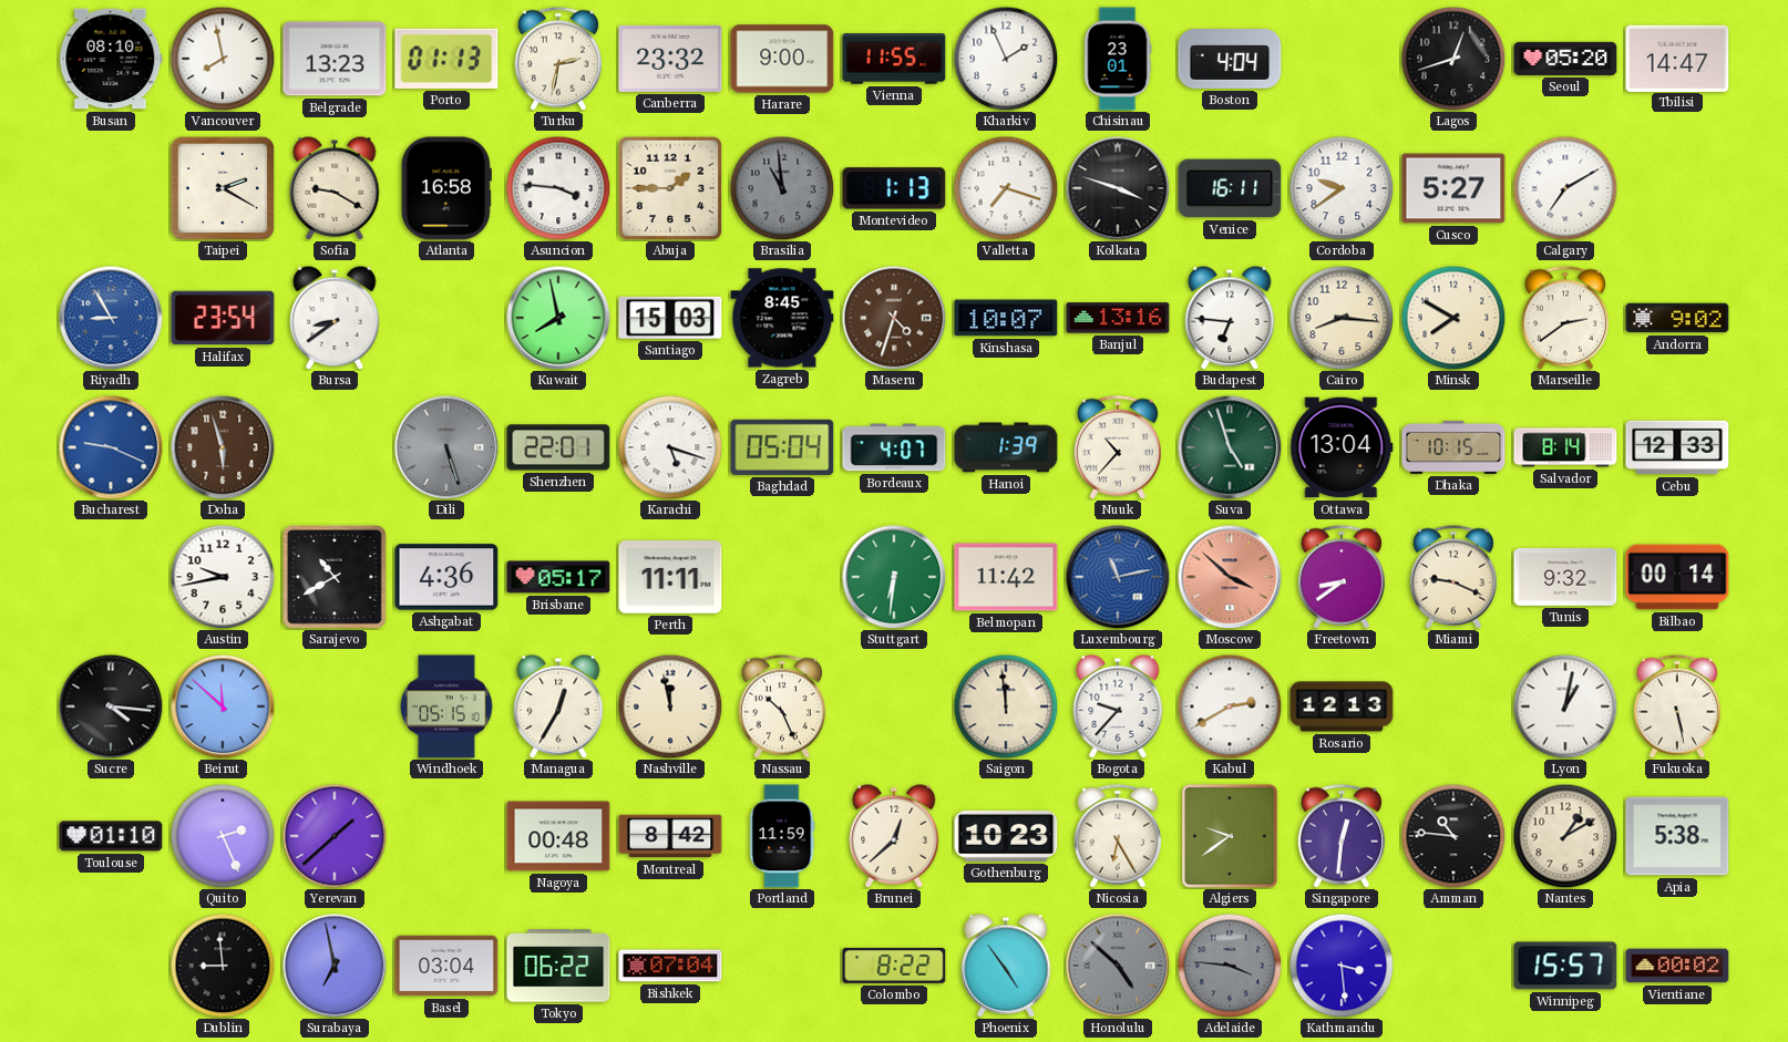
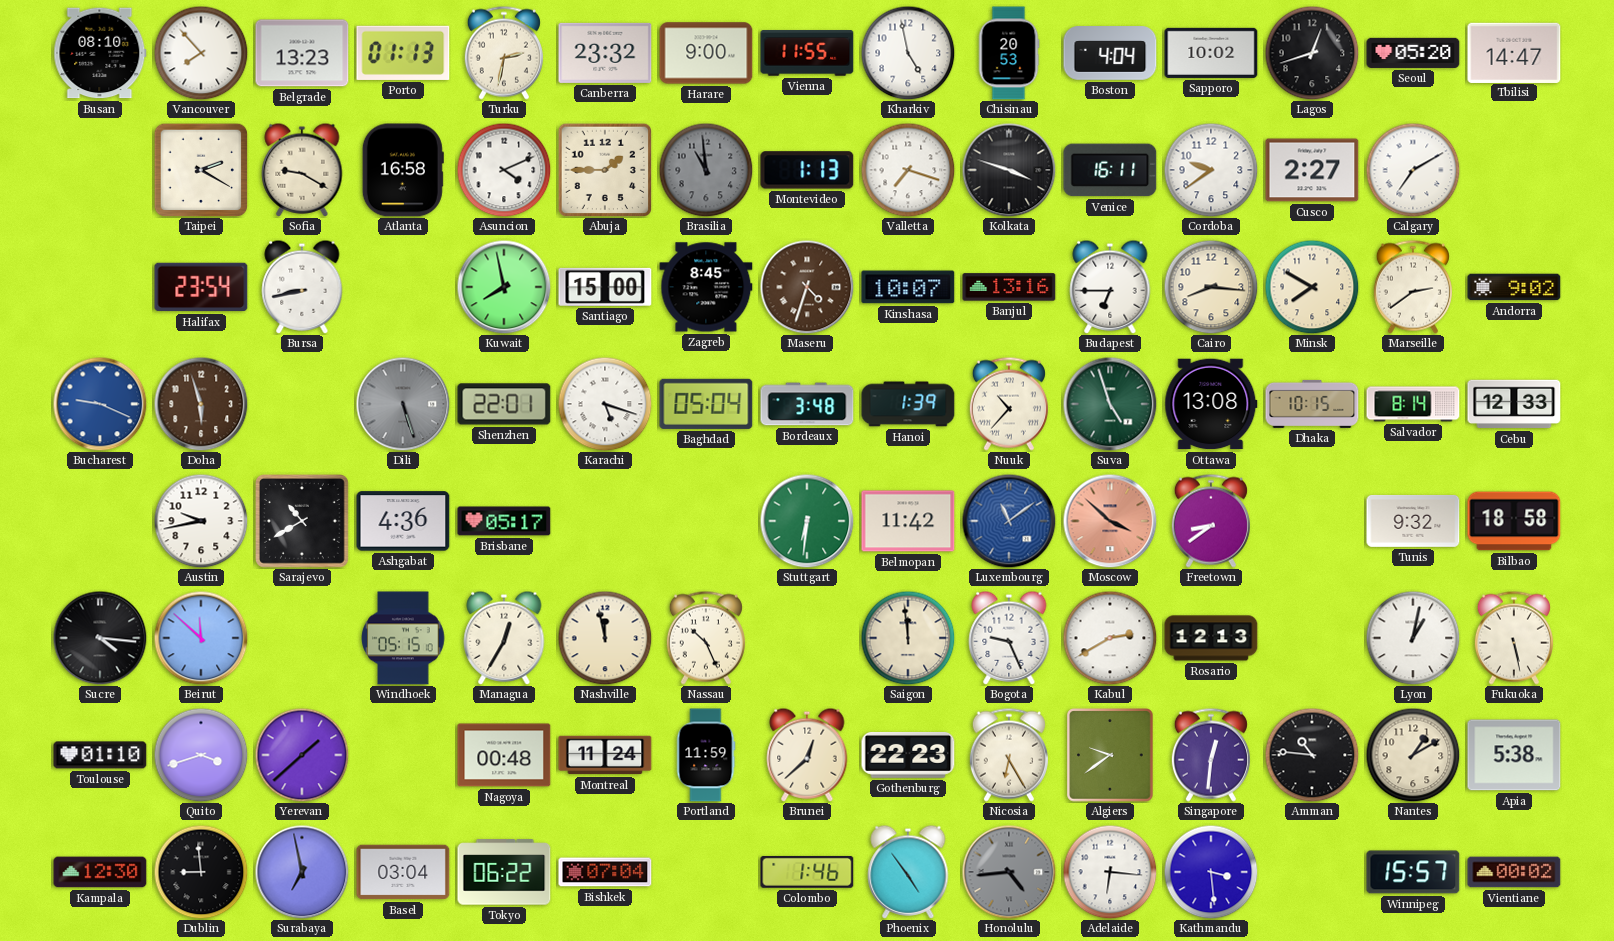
Vancouver: 7:58 -> 7:53 (201, 53)
Kharkiv: 1:56 -> 4:58 (908, 53)
Chisinau: 23:01 -> 20:53 (1009, 53)
Sapporo: none -> 10:02 (1211, 53)
Asuncion: 3:46 -> 4:11 (504, 170)
Cusco: 5:27 -> 2:27 (1312, 170)
Riyadh: 8:55 -> none (111, 318)
Bursa: 8:39 -> 8:43 (302, 287)
Santiago: 15:03 -> 15:00 (605, 287)
Budapest: 6:46 -> 6:45 (1110, 287)
Bordeaux: 4:07 -> 3:48 (807, 404)
Ottawa: 13:04 -> 13:08 (1211, 404)
Perth: 11:11 -> none (670, 578)
Luxembourg: 11:13 -> 11:09 (1009, 521)
Miami: 9:19 -> none (1453, 577)
Bilbao: 00:14 -> 18:58 (1514, 521)
Bogota: 9:37 -> 9:26 (1009, 638)
Quito: 2:26 -> 3:42 (201, 755)
Montreal: 8:42 -> 11:24 (605, 755)
Gothenburg: 10:23 -> 22:23 (908, 755)
Kampala: none -> 12:30 (100, 872)
Colombo: 8:22 -> 1:46 (807, 872)
Honolulu: 4:52 -> 4:44 (1009, 872)
Adelaide: 3:46 -> 6:16 (1110, 872)
Adelaide dial: grey -> white (1110, 872)
